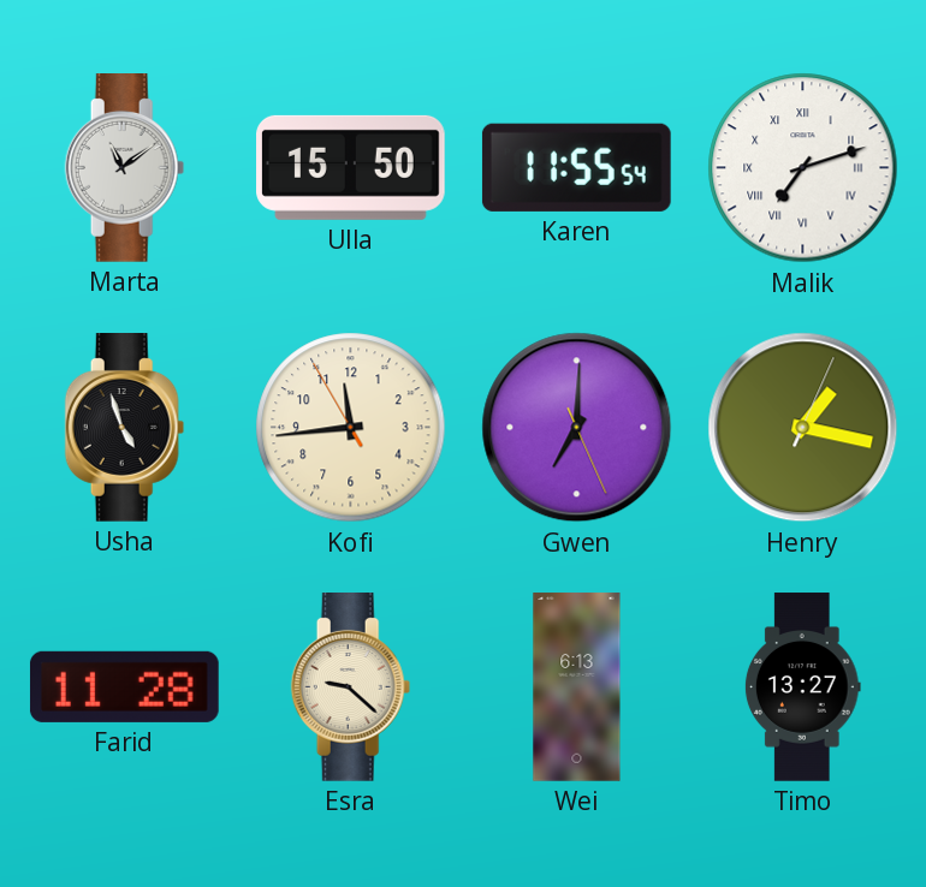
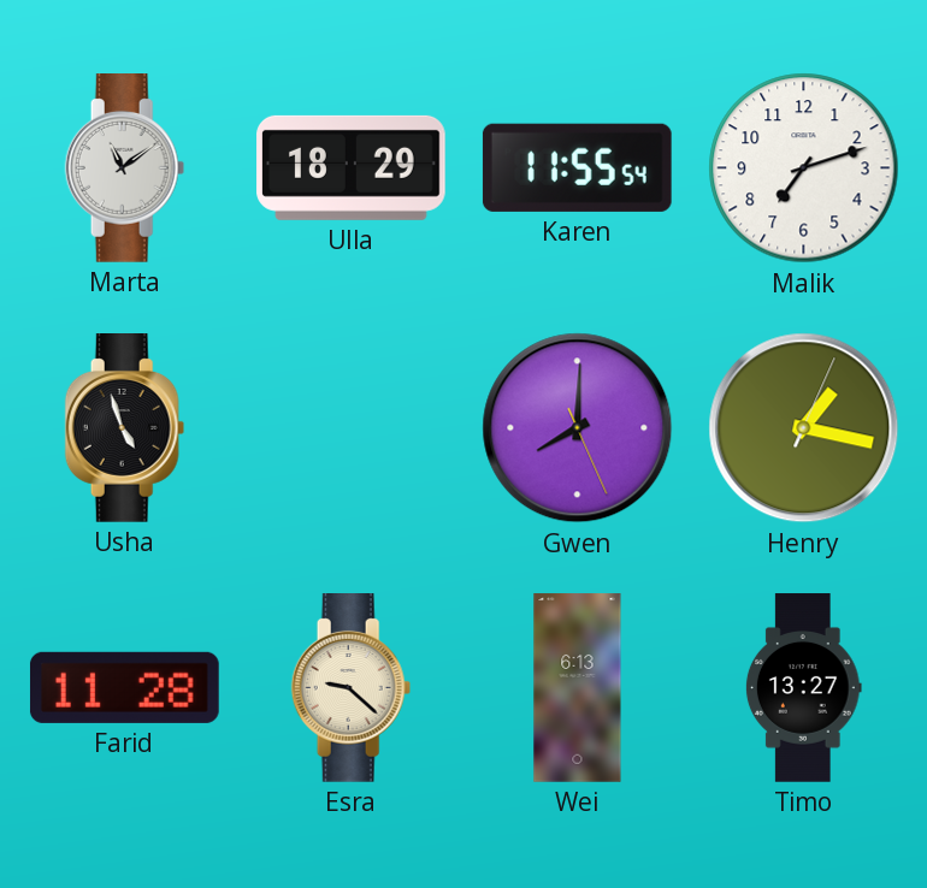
Ulla: 15:50 -> 18:29 (352, 167)
Malik numerals: Roman -> Arabic (804, 168)
Kofi: 11:43 -> none (351, 428)
Gwen: 7:00 -> 8:00 (578, 428)
